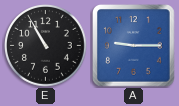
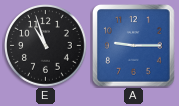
E: 10:55 -> 10:57 (46, 46)
